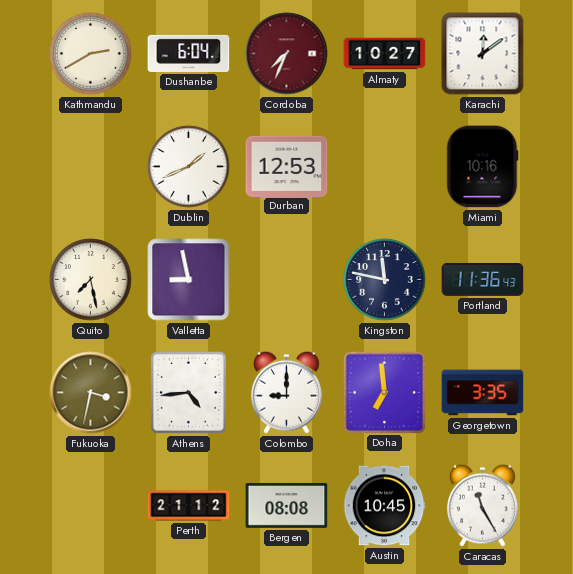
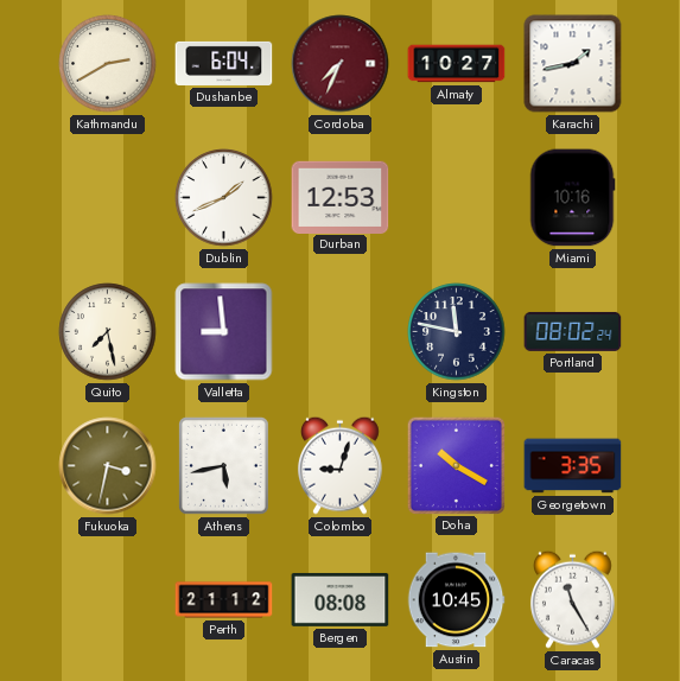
Karachi: 12:09 -> 1:43 (573, 64)
Valletta: 8:58 -> 8:59 (224, 332)
Portland: 11:36 -> 08:02 (573, 331)
Athens: 4:44 -> 5:43 (223, 465)
Colombo: 9:00 -> 9:03 (339, 465)
Doha: 6:59 -> 10:20 (456, 465)
